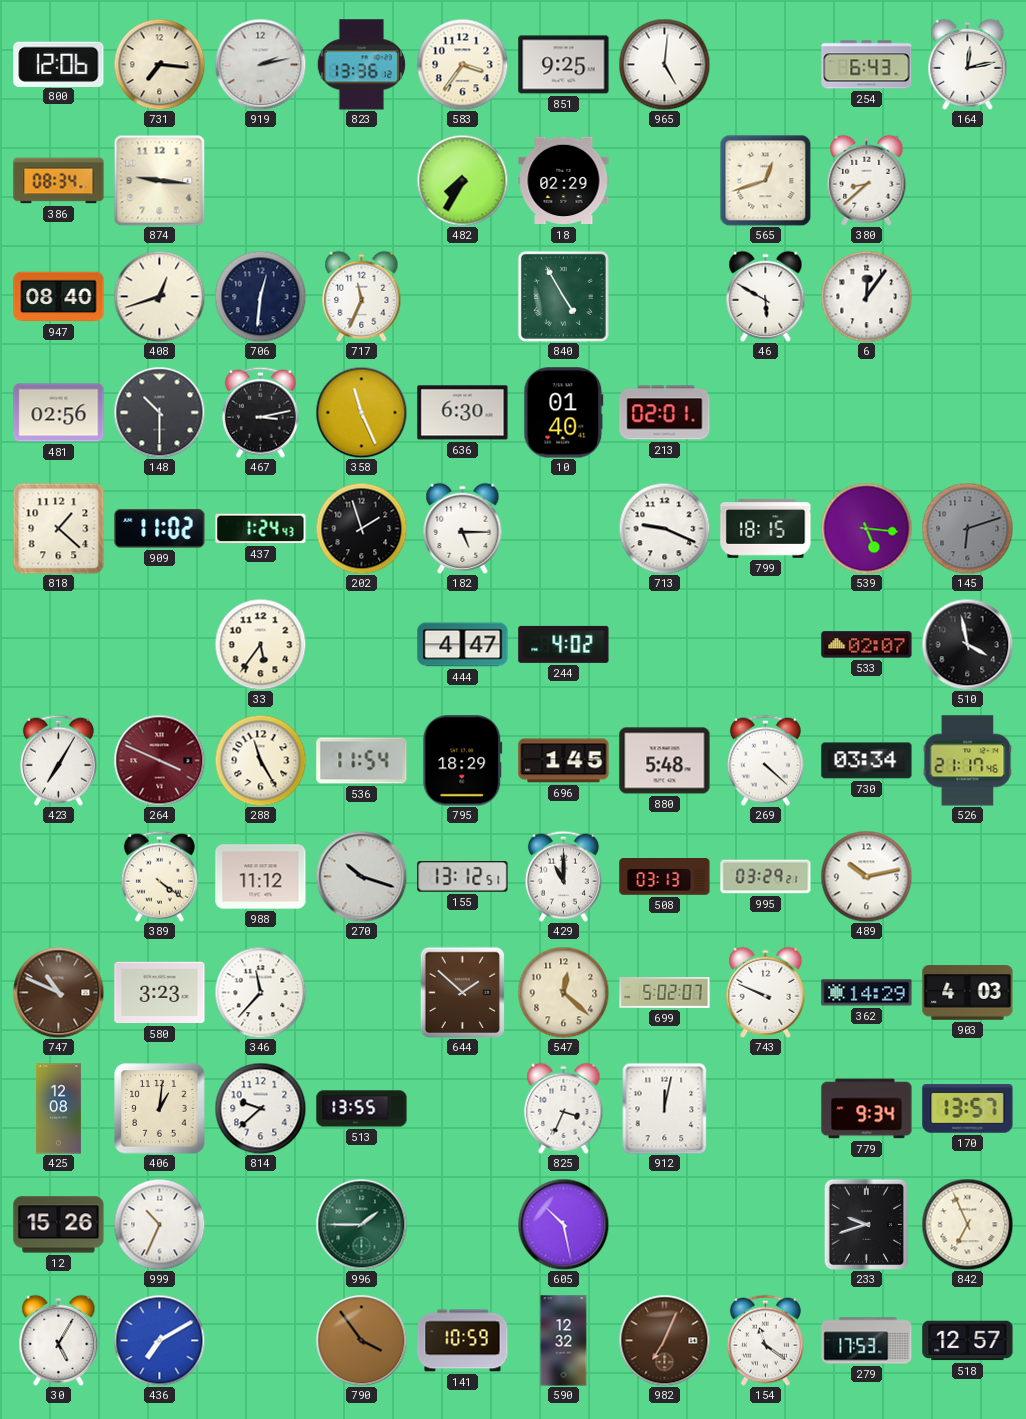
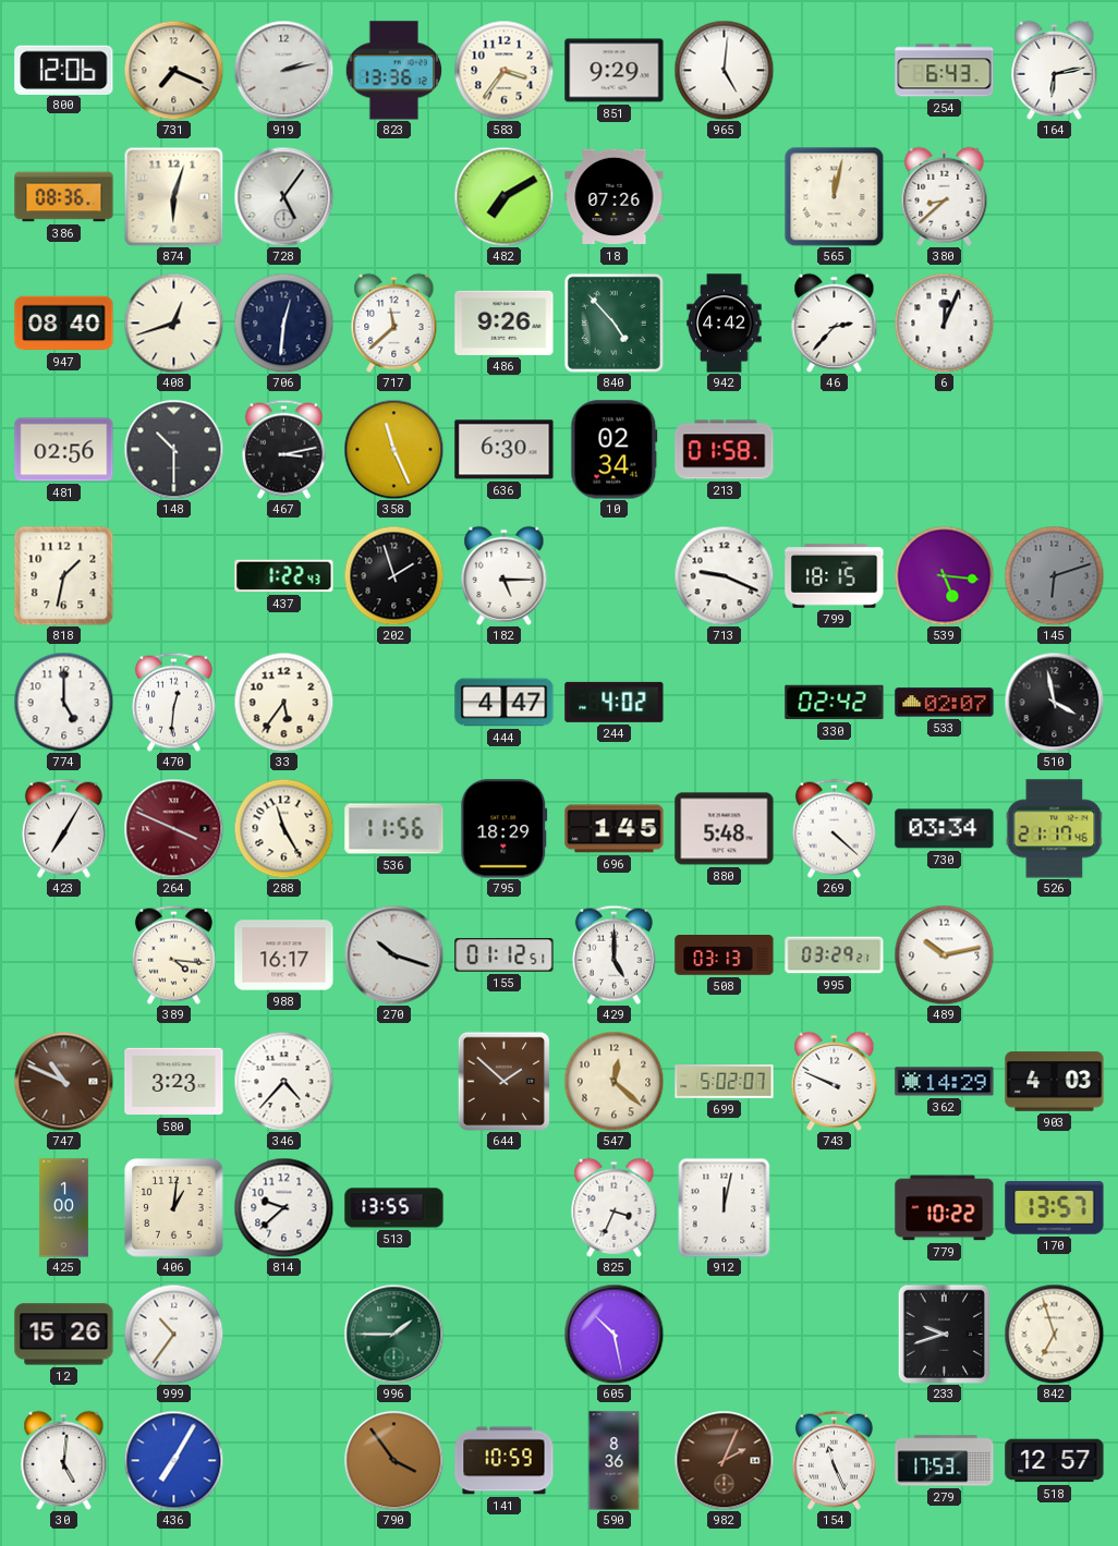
731: 7:16 -> 7:19 (173, 70)
851: 9:25 -> 9:29 (615, 71)
164: 12:13 -> 6:13 (1055, 70)
386: 08:34 -> 08:36 (64, 197)
874: 9:16 -> 6:03 (173, 196)
728: none -> 5:06 (283, 196)
482: 7:35 -> 7:10 (503, 196)
18: 02:29 -> 07:26 (615, 197)
565: 12:42 -> 12:02 (834, 196)
717: 11:34 -> 11:38 (394, 322)
486: none -> 9:26 (505, 322)
840: 4:55 -> 4:53 (613, 322)
942: none -> 4:42 (725, 324)
46: 5:50 -> 2:37 (835, 322)
6: 12:06 -> 12:04 (944, 322)
10: 01:40 -> 02:34 (615, 450)
213: 02:01 -> 01:58 (725, 450)
818: 1:22 -> 1:32 (63, 575)
909: 11:02 -> none (160, 529)
437: 1:24 -> 1:22 (284, 576)
774: none -> 5:00 (63, 702)
470: none -> 12:31 (173, 702)
330: none -> 02:42 (835, 703)
536: 11:54 -> 11:56 (394, 829)
389: 4:21 -> 4:16 (173, 954)
988: 11:12 -> 16:17 (284, 955)
155: 13:12 -> 01:12 (505, 955)
429: 11:00 -> 5:00 (613, 954)
346: 11:37 -> 4:37 (283, 1081)
425: 12:08 -> 1:00 (63, 1208)
779: 9:34 -> 10:22 (945, 1208)
999: 10:34 -> 10:36 (173, 1334)
842: 6:56 -> 6:57 (1054, 1334)
30: 5:05 -> 5:01 (64, 1460)
436: 7:10 -> 7:05 (173, 1460)
590: 12:32 -> 8:36 (615, 1461)
982: 7:04 -> 2:04 (724, 1460)
154: 11:21 -> 11:26 (834, 1460)
